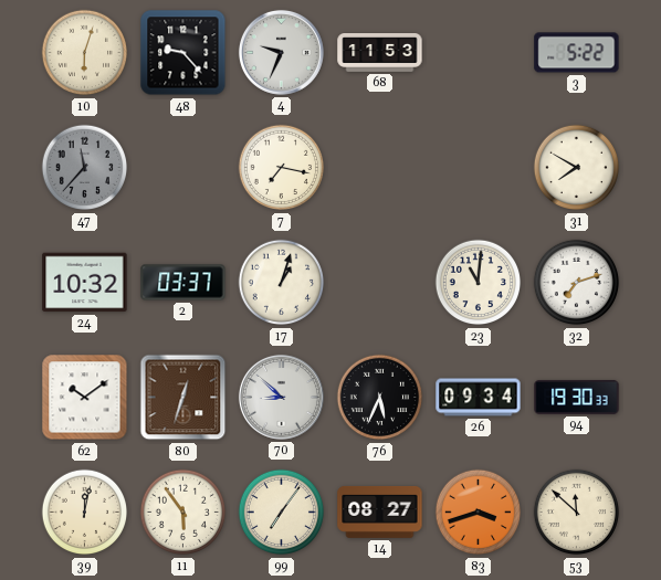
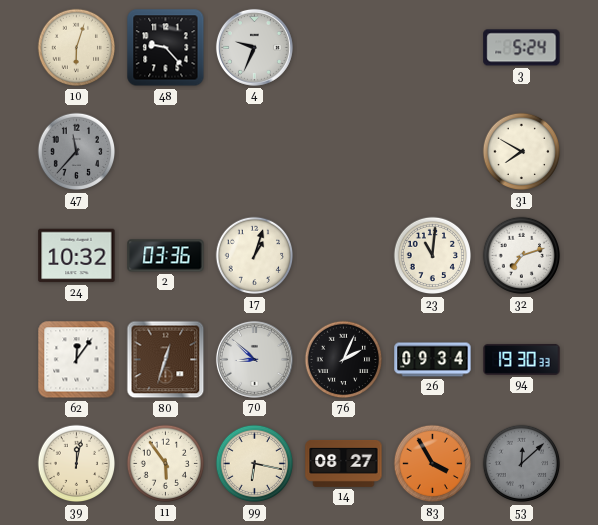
68: 11:53 -> none (380, 53)
3: 5:22 -> 5:24 (522, 48)
7: 7:17 -> none (282, 168)
2: 03:37 -> 03:36 (166, 256)
62: 10:09 -> 12:06 (77, 360)
76: 5:34 -> 2:04 (344, 360)
99: 7:06 -> 6:17 (255, 464)
83: 3:42 -> 3:55 (433, 464)
53: 11:52 -> 12:08 (522, 464)
53 dial: cream -> grey (522, 464)
